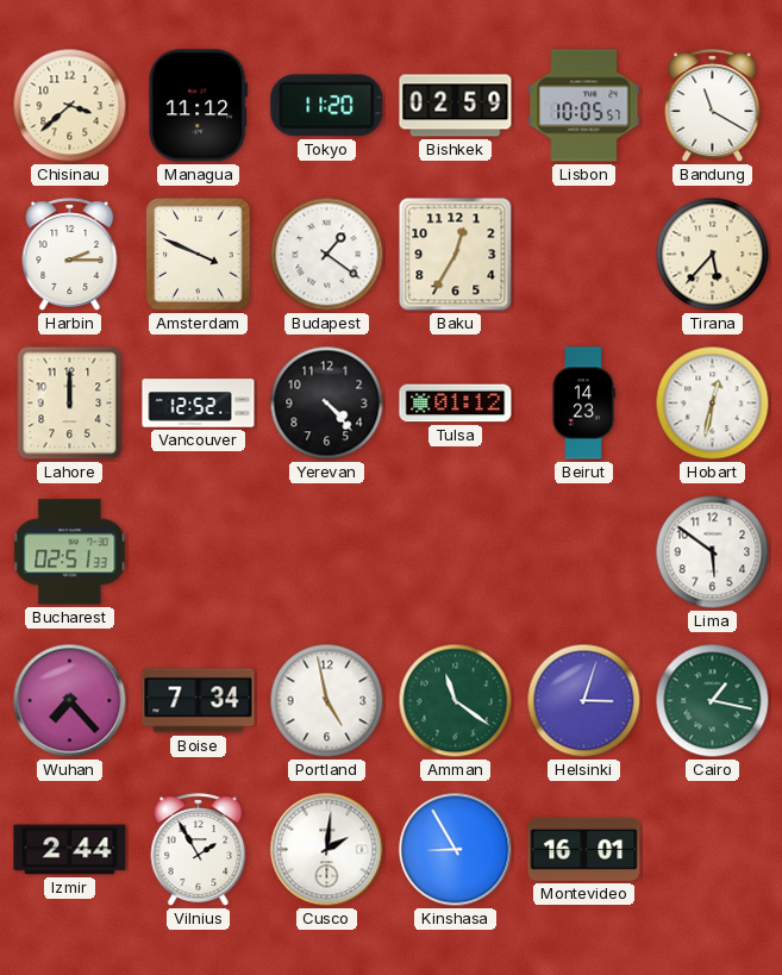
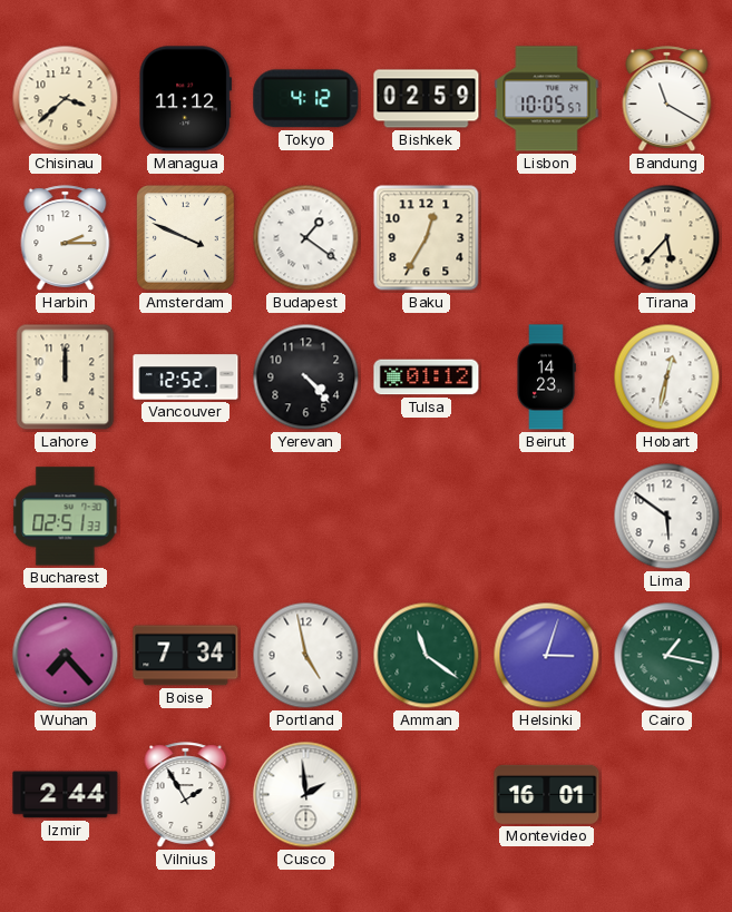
Tokyo: 11:20 -> 4:12 (306, 99)
Cusco: 2:01 -> 1:59 (306, 795)
Kinshasa: 8:55 -> none (456, 850)
